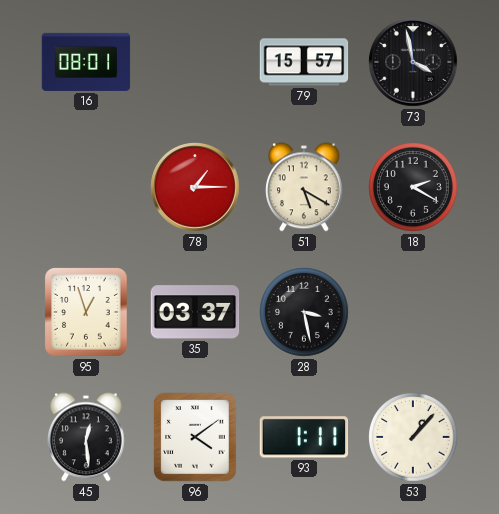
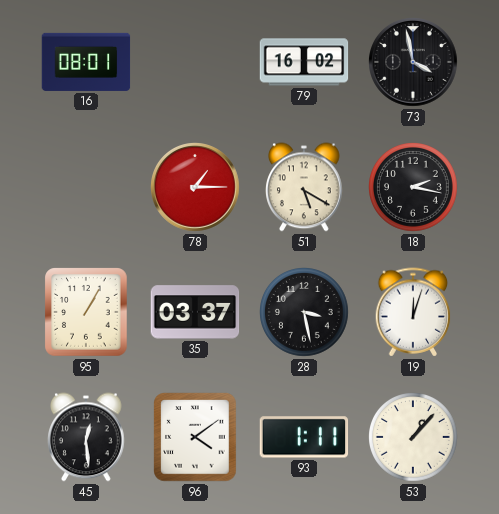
79: 15:57 -> 16:02 (304, 62)
18: 2:20 -> 2:17 (414, 188)
95: 12:57 -> 1:05 (86, 312)
19: none -> 12:03 (413, 312)
